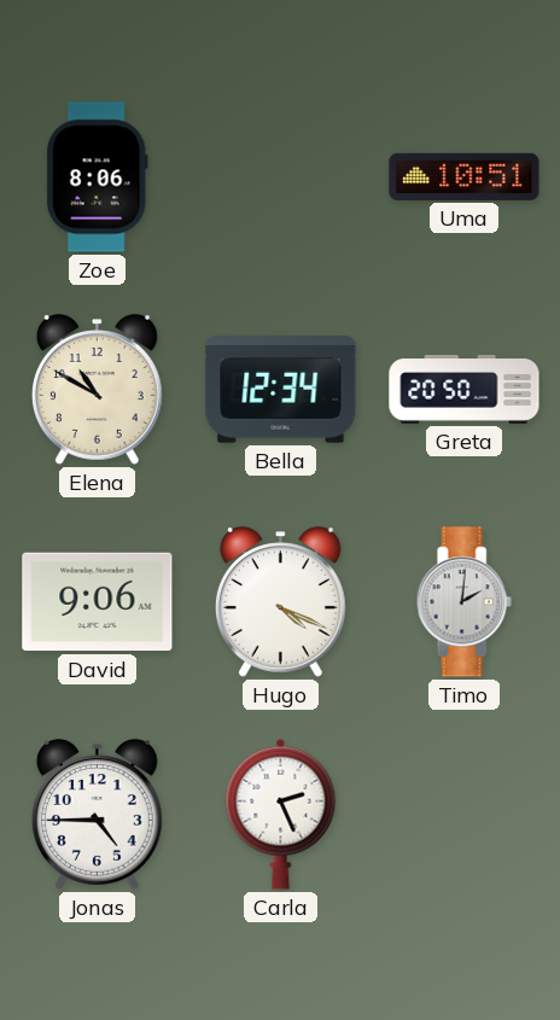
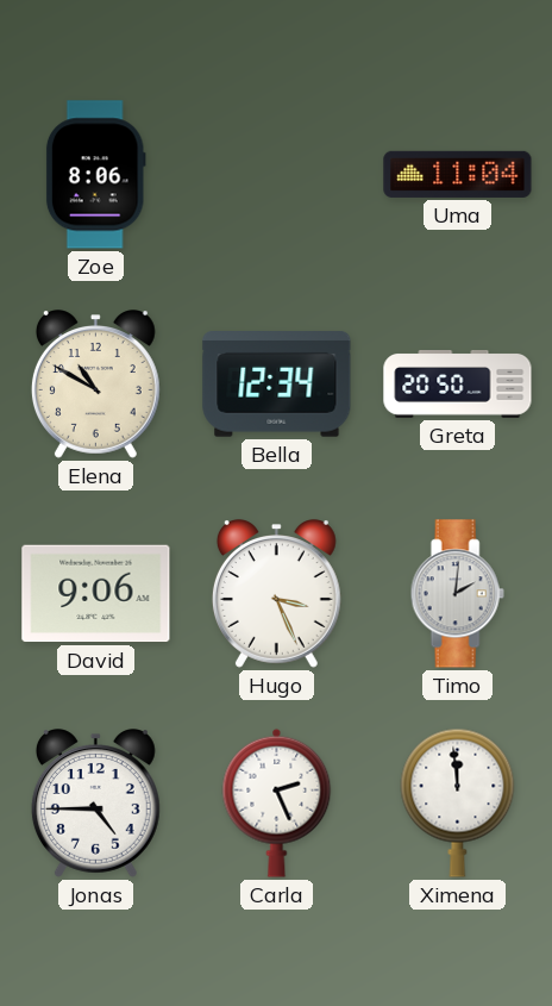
Uma: 10:51 -> 11:04 (458, 174)
Hugo: 4:19 -> 3:26 (276, 594)
Ximena: none -> 11:59 (458, 802)
